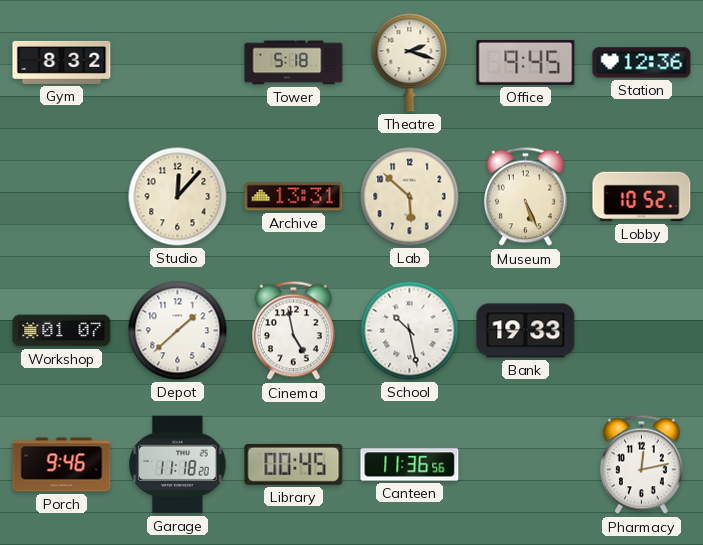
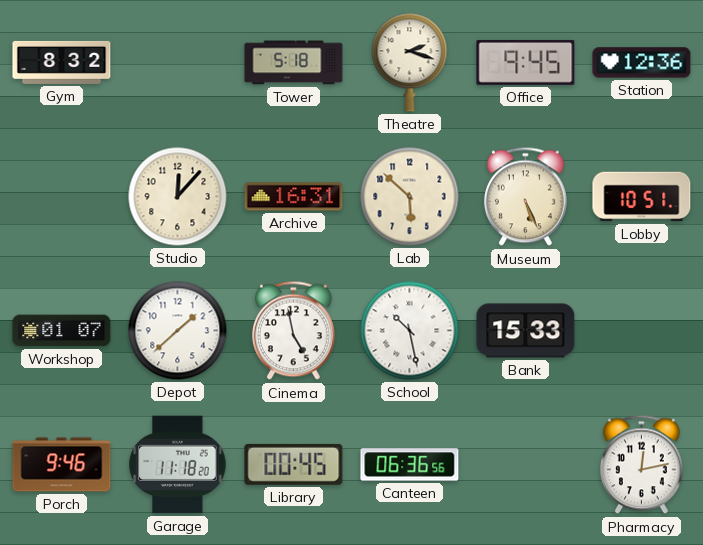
Archive: 13:31 -> 16:31 (294, 197)
Lobby: 10:52 -> 10:51 (642, 197)
Bank: 19:33 -> 15:33 (526, 331)
Canteen: 11:36 -> 06:36 (410, 465)
